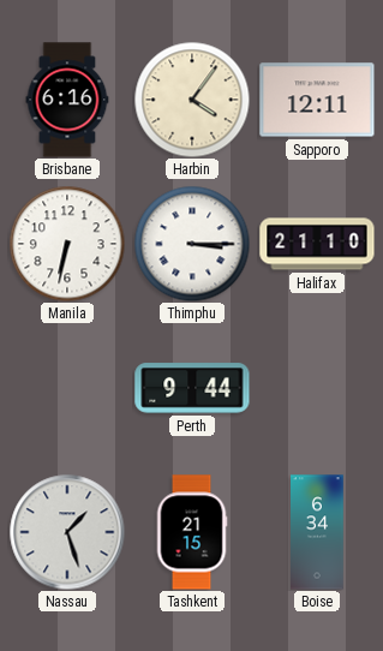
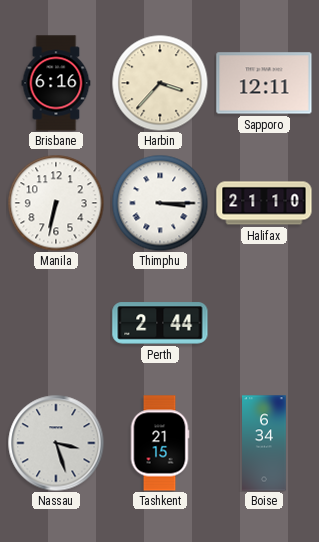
Harbin: 4:06 -> 3:37 (160, 83)
Perth: 9:44 -> 2:44 (160, 323)
Nassau: 1:27 -> 3:27 (56, 443)
